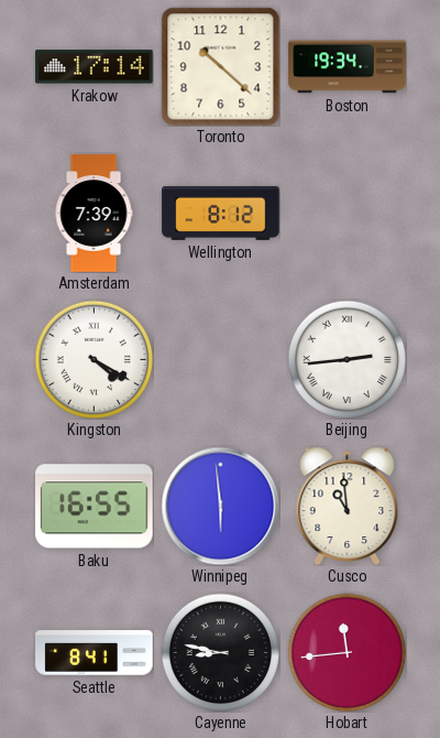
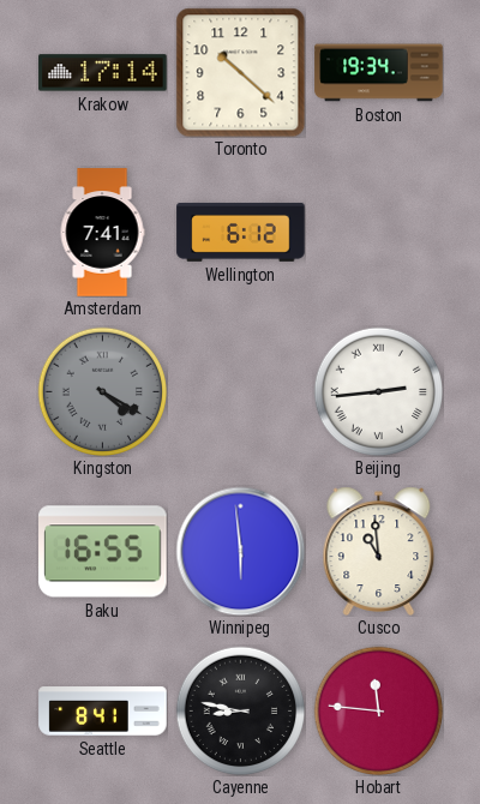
Amsterdam: 7:39 -> 7:41 (102, 233)
Wellington: 8:12 -> 6:12 (241, 233)
Kingston dial: white -> grey (102, 391)
Hobart: 11:44 -> 11:46 (378, 710)
